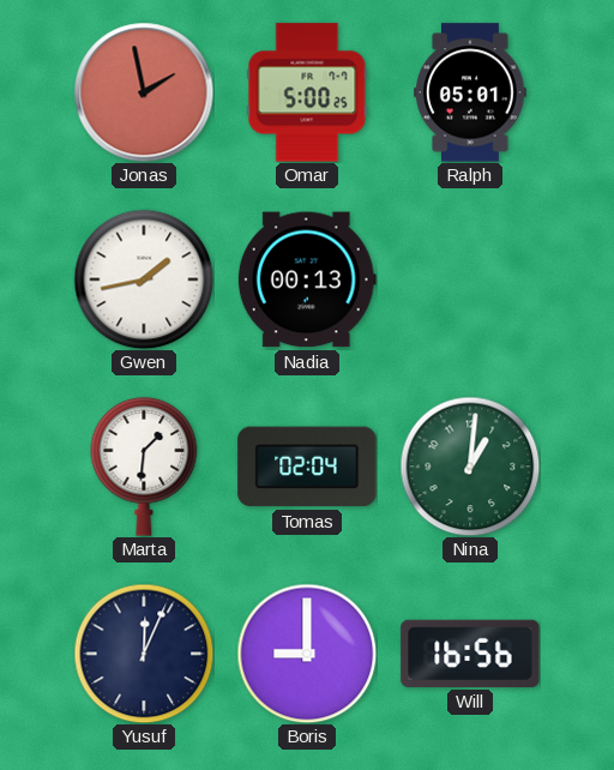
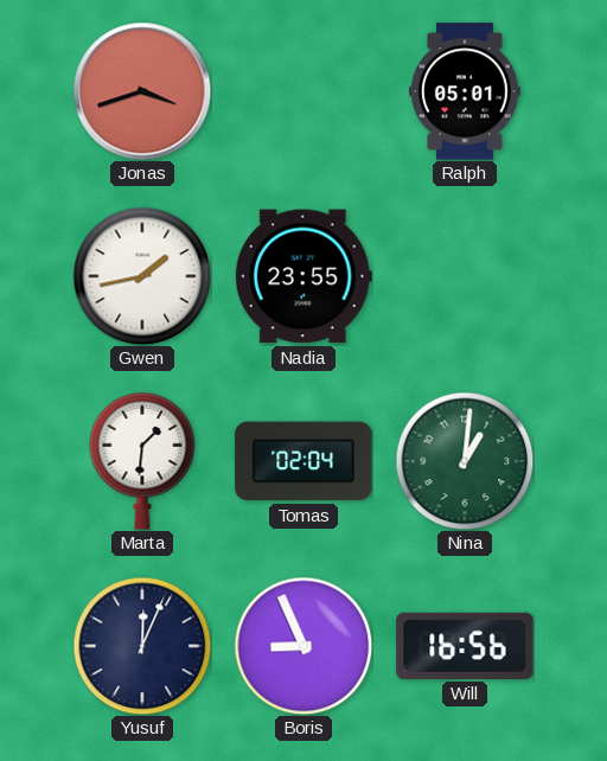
Jonas: 1:58 -> 3:42 (142, 91)
Omar: 5:00 -> none (307, 92)
Nadia: 00:13 -> 23:55 (303, 276)
Boris: 9:00 -> 8:56 (303, 646)
